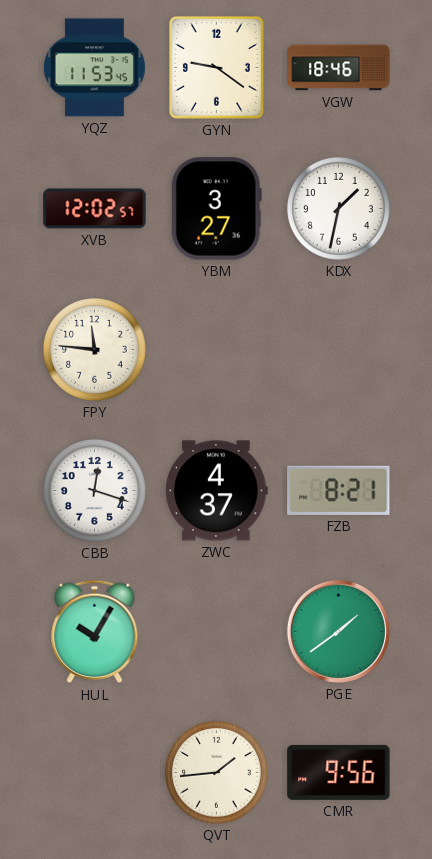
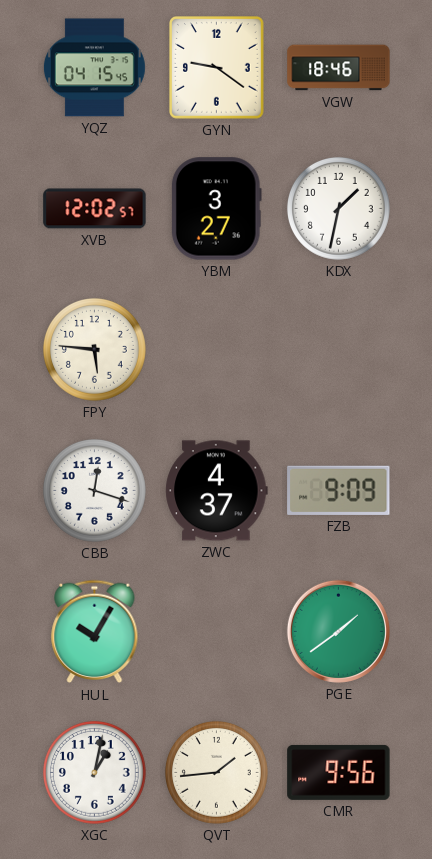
YQZ: 11:53 -> 04:15 (94, 68)
FPY: 11:46 -> 5:46 (94, 349)
FZB: 8:21 -> 9:09 (339, 490)
XGC: none -> 1:02 (94, 772)
